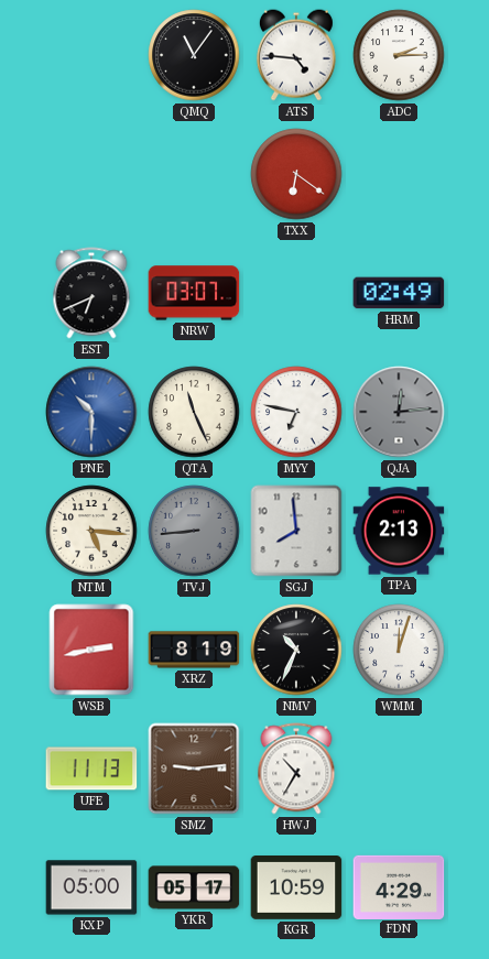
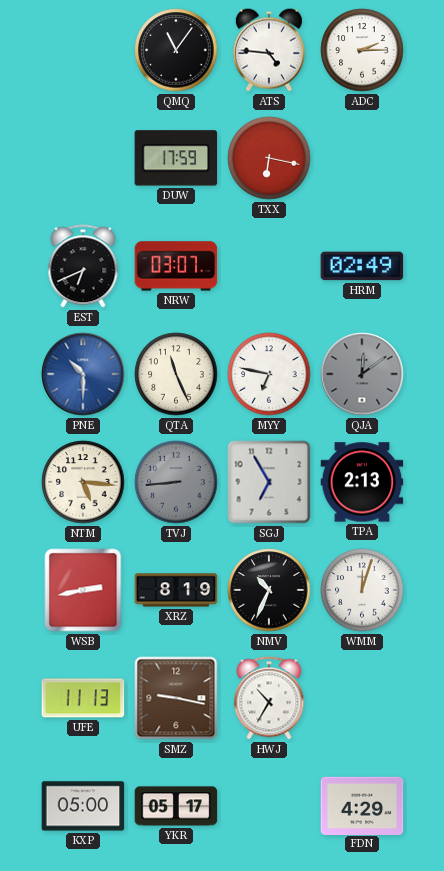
DUW: none -> 17:59 (176, 158)
TXX: 6:21 -> 6:17 (269, 158)
QJA: 12:14 -> 12:09 (362, 374)
SGJ: 7:59 -> 6:55 (269, 482)
SMZ: 9:14 -> 9:17 (176, 698)
KGR: 10:59 -> none (296, 889)
